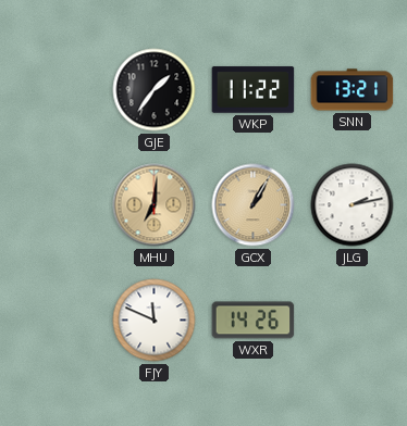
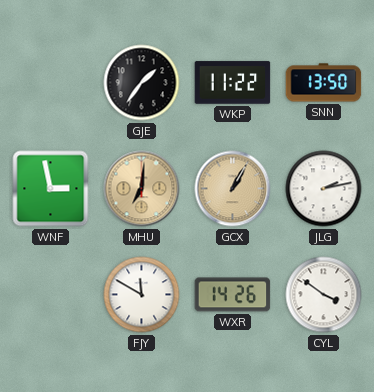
SNN: 13:21 -> 13:50 (324, 83)
WNF: none -> 2:58 (51, 189)
FJY: 11:49 -> 11:50 (142, 295)
CYL: none -> 3:51 (324, 295)
